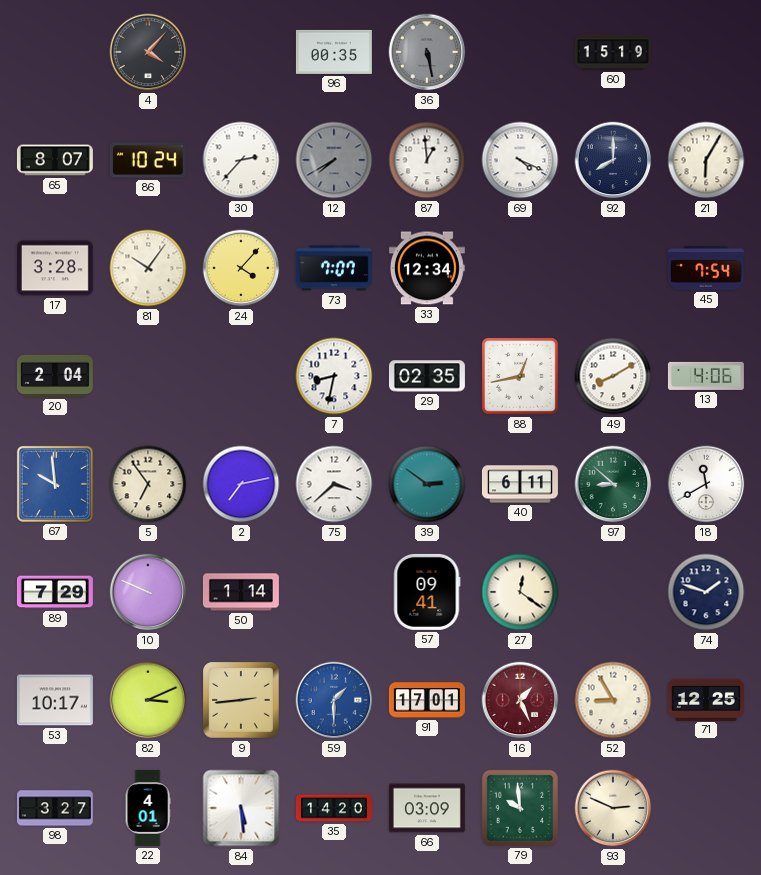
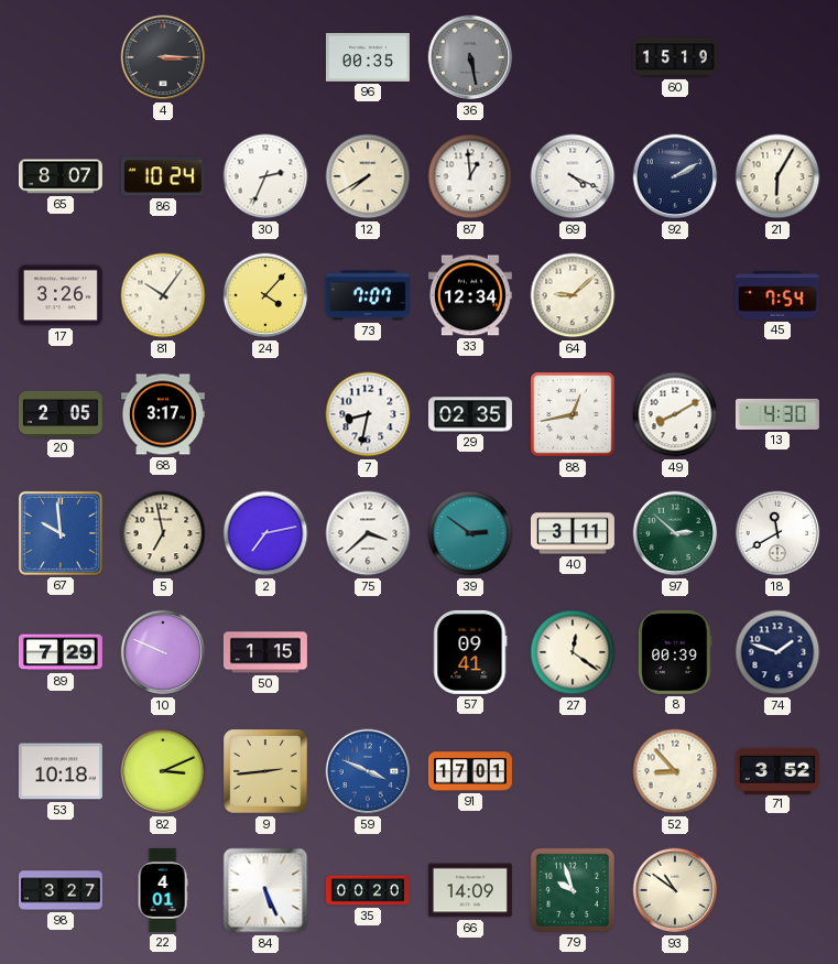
4: 4:07 -> 3:15 (163, 57)
30: 2:37 -> 2:34 (265, 176)
12 dial: grey -> cream (368, 176)
92: 8:00 -> 2:10 (675, 176)
17: 3:28 -> 3:26 (61, 295)
64: none -> 9:08 (573, 295)
20: 2:04 -> 2:05 (61, 414)
68: none -> 3:17 (163, 414)
13: 4:06 -> 4:30 (777, 414)
5: 6:54 -> 6:58 (163, 533)
40: 6:11 -> 3:11 (573, 533)
97: 8:52 -> 2:52 (675, 533)
50: 1:14 -> 1:15 (265, 652)
8: none -> 00:39 (676, 652)
53: 10:17 -> 10:18 (61, 771)
59: 1:30 -> 3:49 (368, 771)
16: 1:26 -> none (520, 700)
52: 8:55 -> 8:53 (675, 771)
71: 12:25 -> 3:52 (777, 770)
84: 5:29 -> 5:26 (265, 890)
35: 14:20 -> 00:20 (368, 890)
66: 03:09 -> 14:09 (470, 890)
79: 9:59 -> 9:57 (573, 890)
93: 2:49 -> 10:51 (675, 890)
